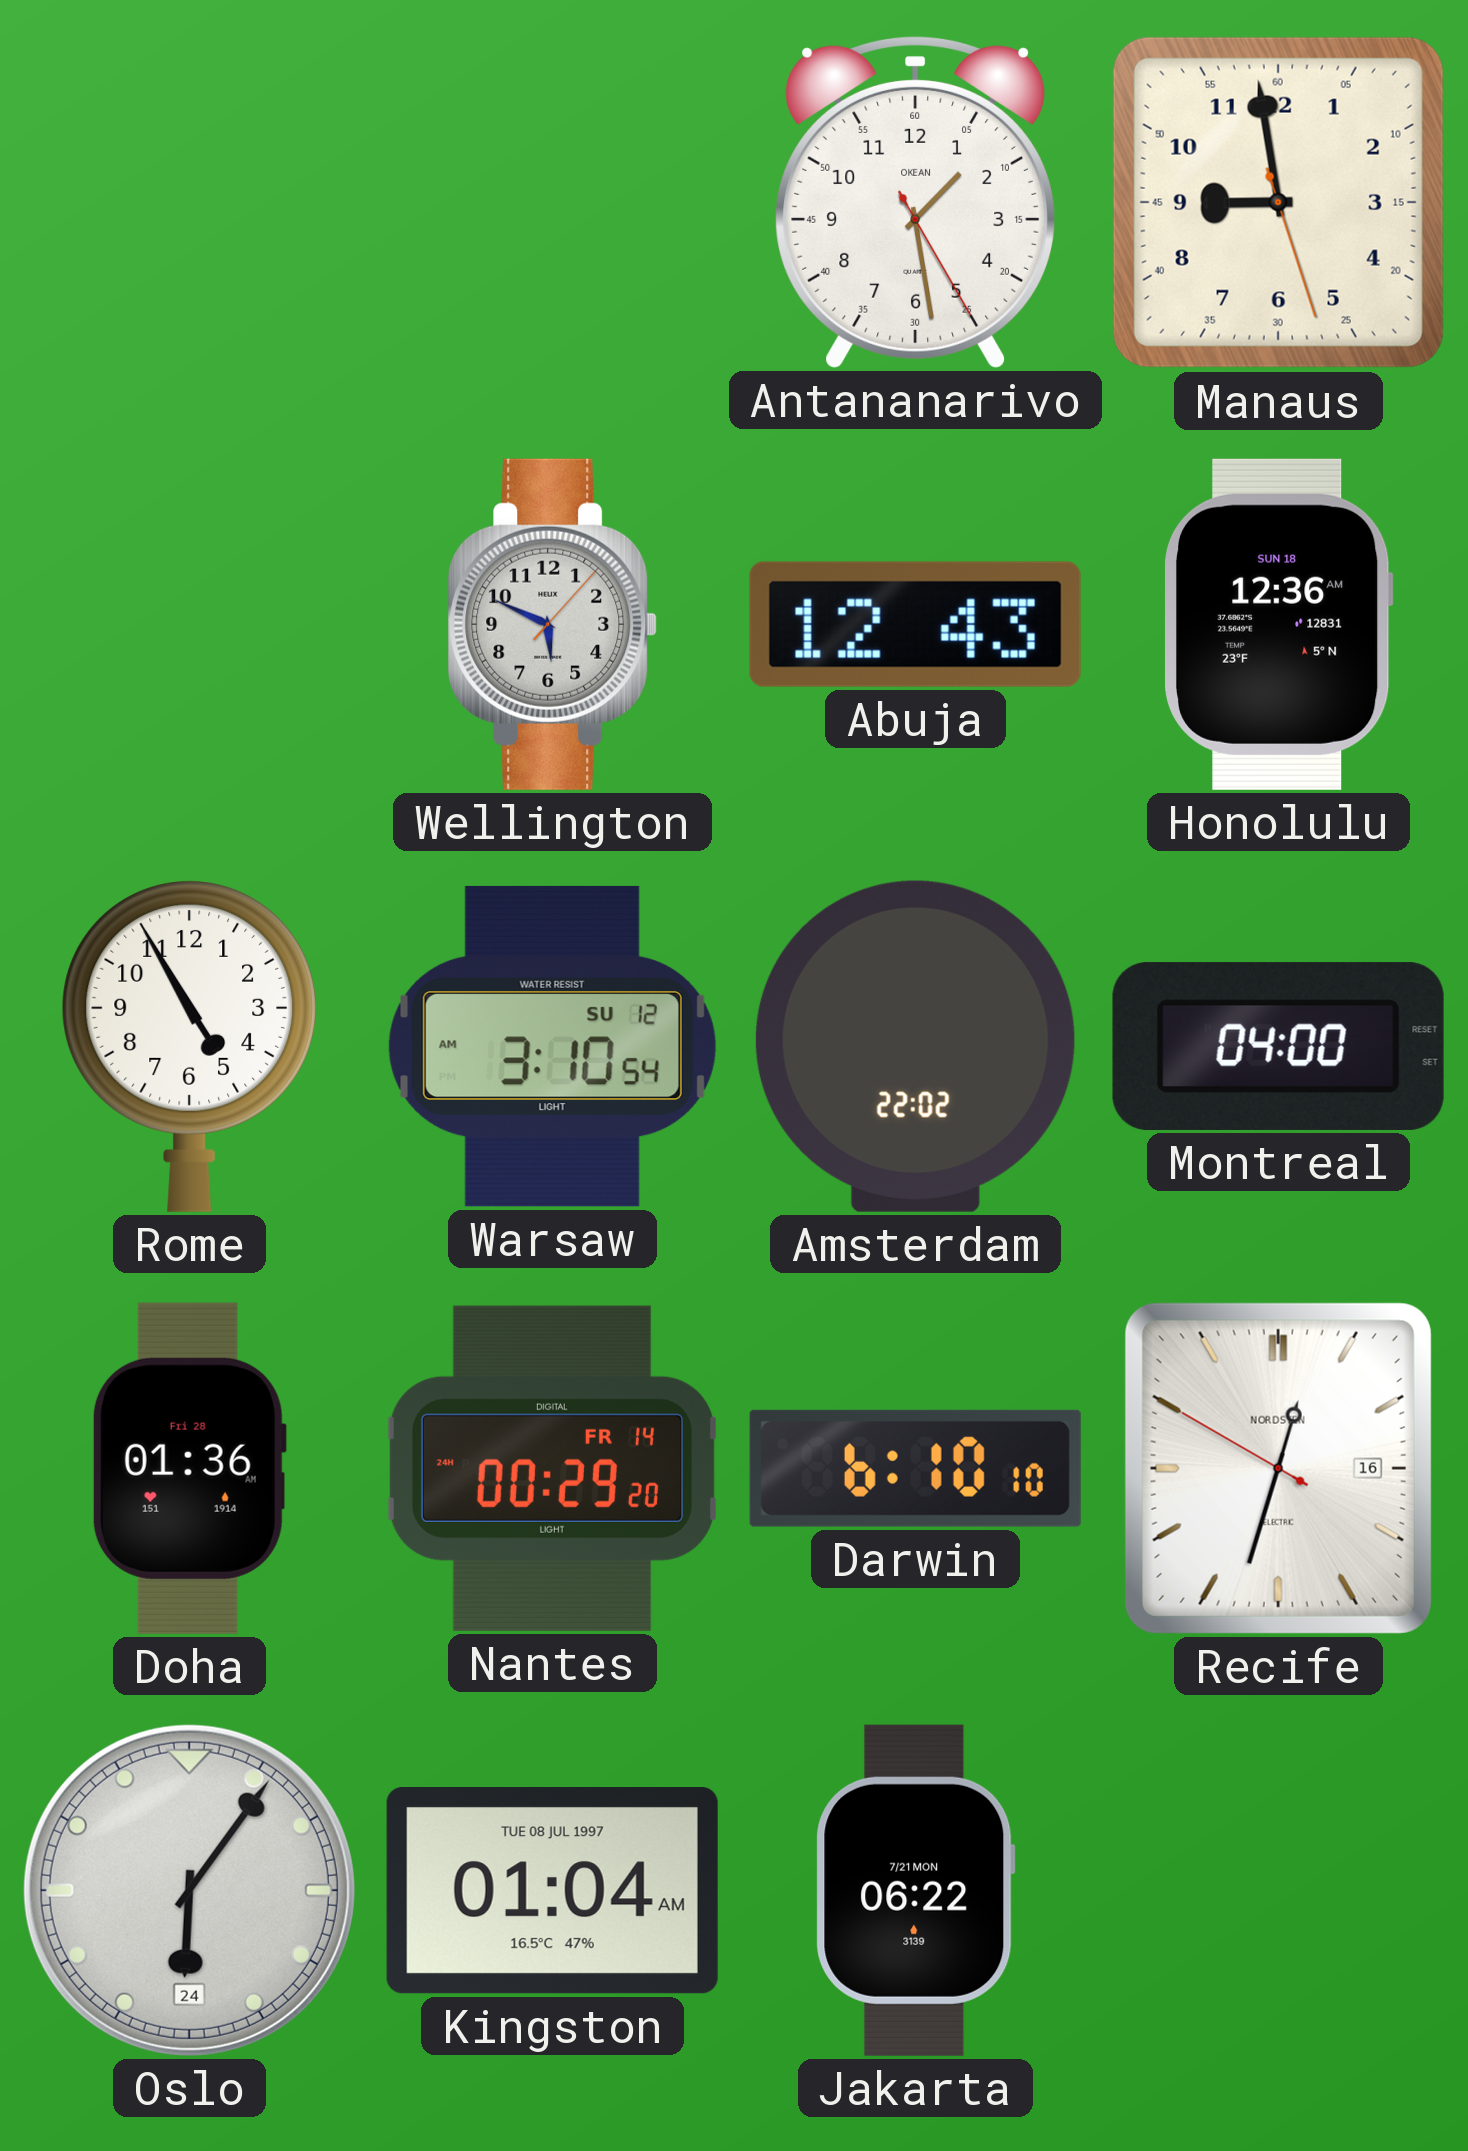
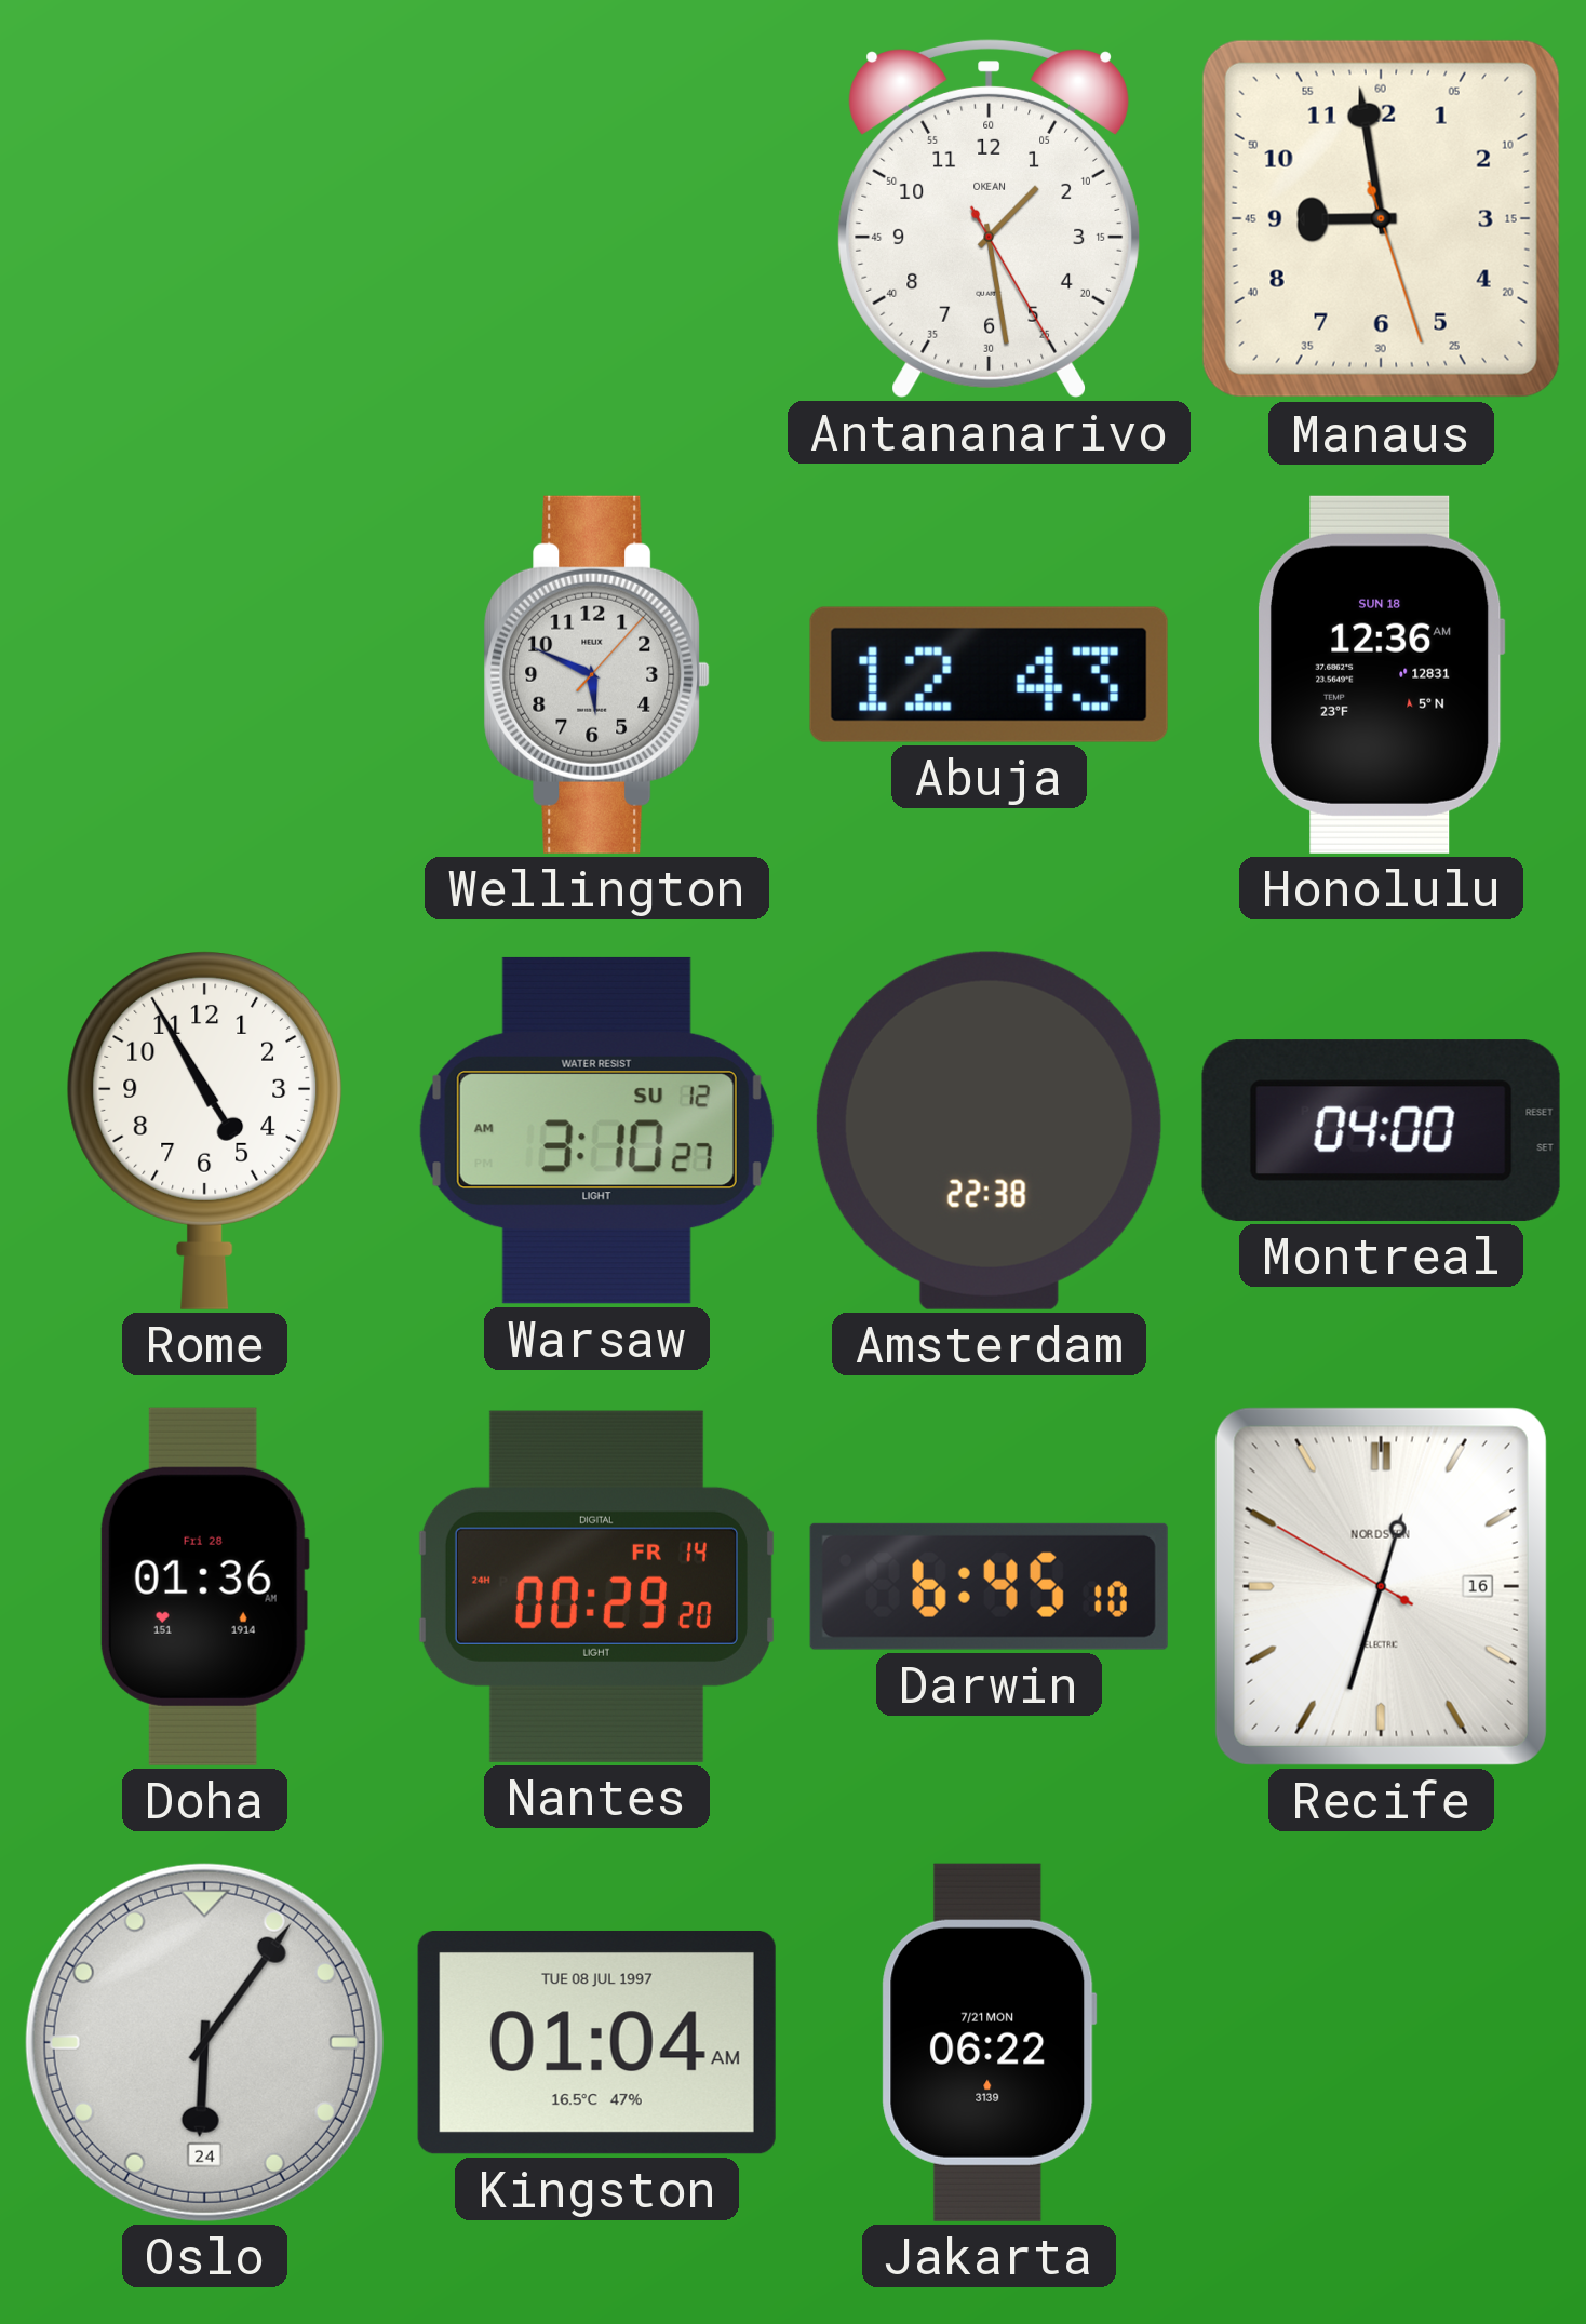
Warsaw: 3:10:54 AM -> 3:10:27 AM (596, 1130)
Amsterdam: 22:02 -> 22:38 (989, 1130)
Darwin: 6:10 -> 6:45 (989, 1586)
